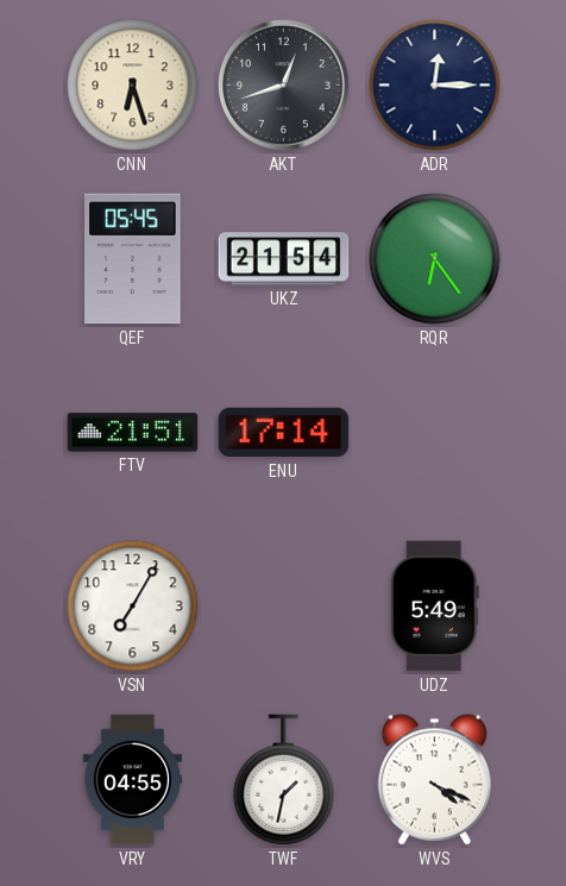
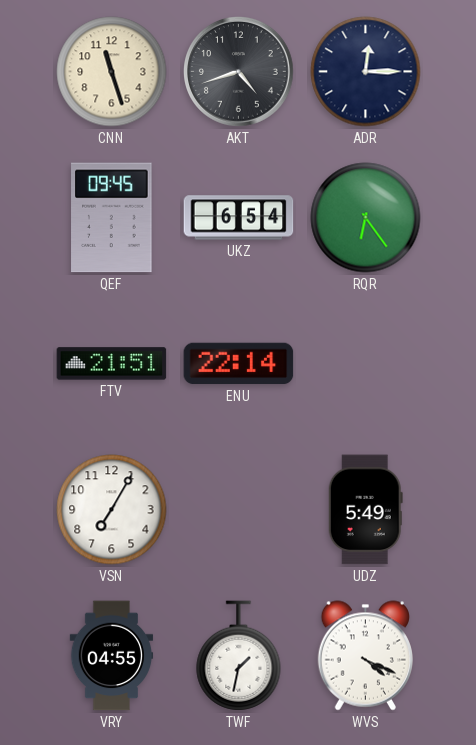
CNN: 6:27 -> 11:27 (112, 72)
AKT: 12:42 -> 4:42 (239, 72)
QEF: 05:45 -> 09:45 (112, 218)
UKZ: 21:54 -> 6:54 (239, 218)
ENU: 17:14 -> 22:14 (239, 364)
